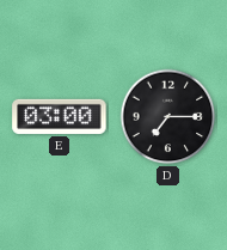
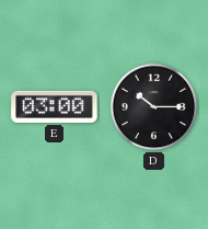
D: 7:15 -> 10:15 (154, 107)
